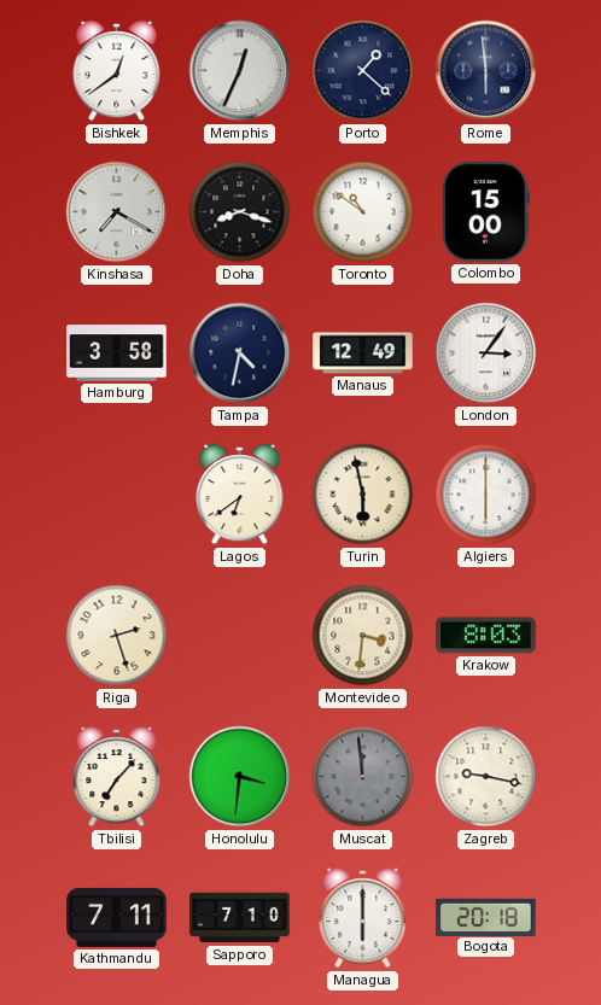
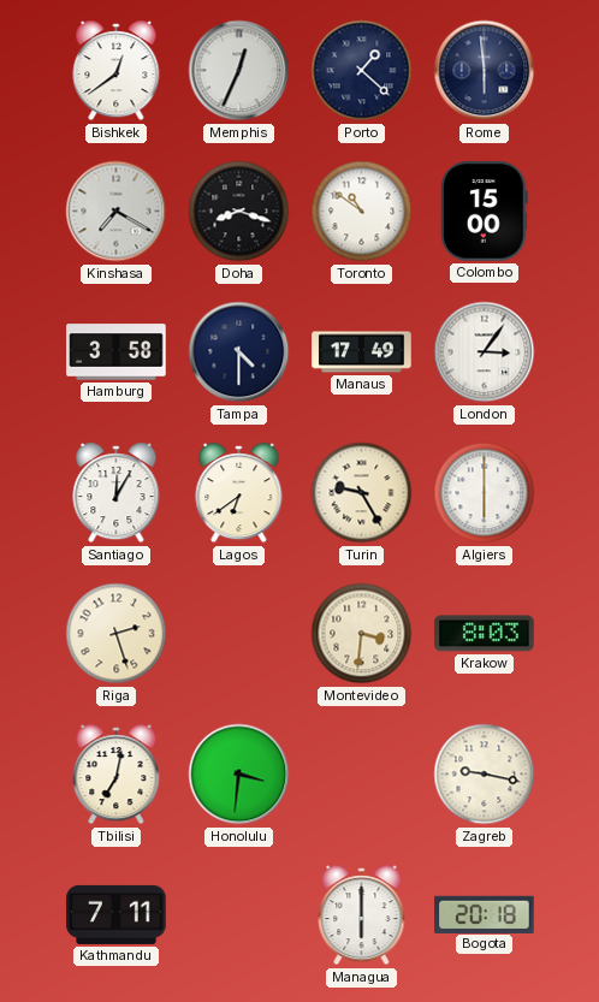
Tampa: 4:32 -> 4:30 (239, 352)
Manaus: 12:49 -> 17:49 (362, 352)
Santiago: none -> 12:05 (117, 493)
Turin: 5:58 -> 9:25 (362, 493)
Tbilisi: 7:07 -> 7:02 (117, 775)
Muscat: 11:59 -> none (363, 777)
Sapporo: 7:10 -> none (240, 918)
